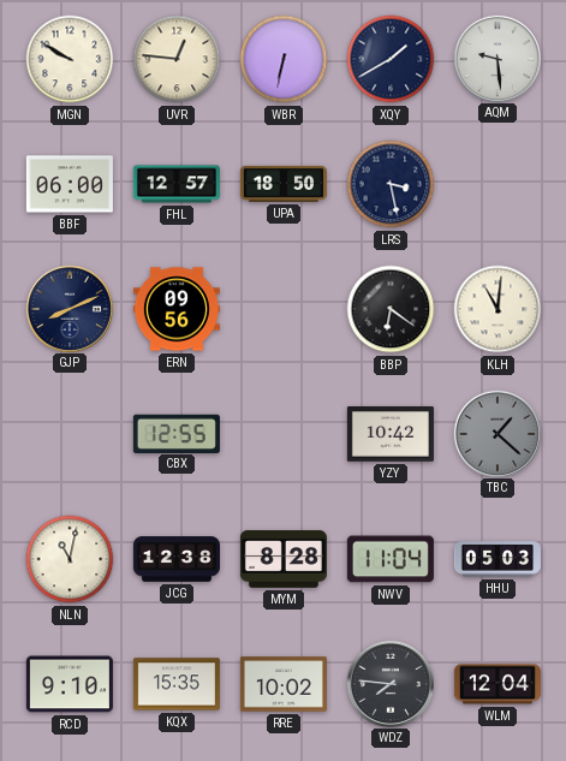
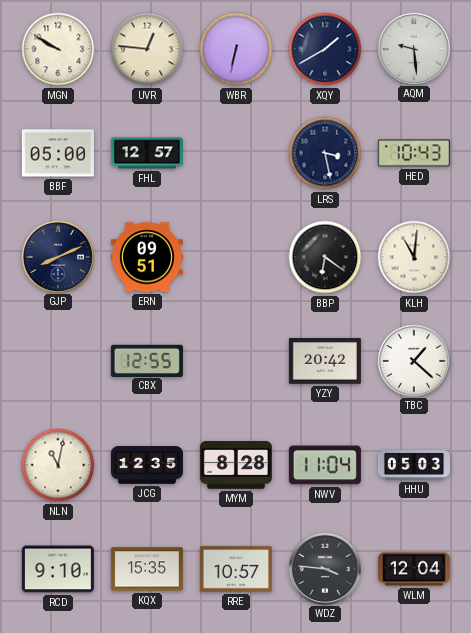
BBF: 06:00 -> 05:00 (58, 153)
UPA: 18:50 -> none (284, 184)
HED: none -> 10:43 (414, 153)
ERN: 09:56 -> 09:51 (147, 257)
YZY: 10:42 -> 20:42 (325, 362)
TBC dial: grey -> white (413, 360)
JCG: 12:38 -> 12:35 (147, 465)
RRE: 10:02 -> 10:57 (236, 569)
WDZ: 7:46 -> 3:46 (324, 568)
